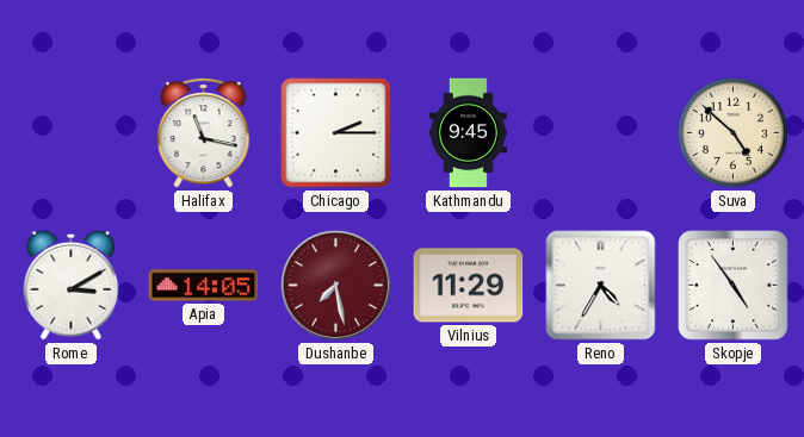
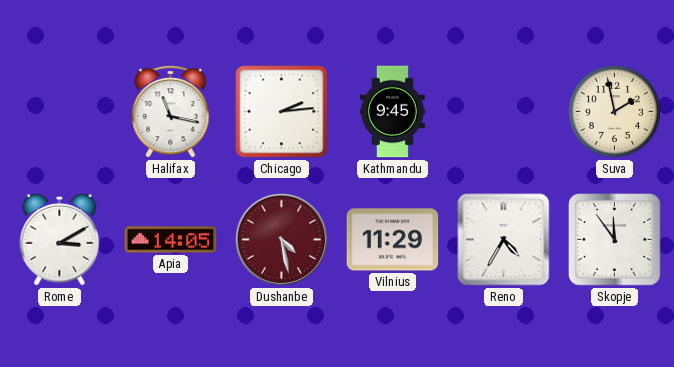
Chicago: 2:15 -> 2:14 (282, 112)
Suva: 4:52 -> 1:58 (614, 111)
Dushanbe: 7:28 -> 4:28 (281, 239)
Skopje: 4:54 -> 11:54 (615, 240)
